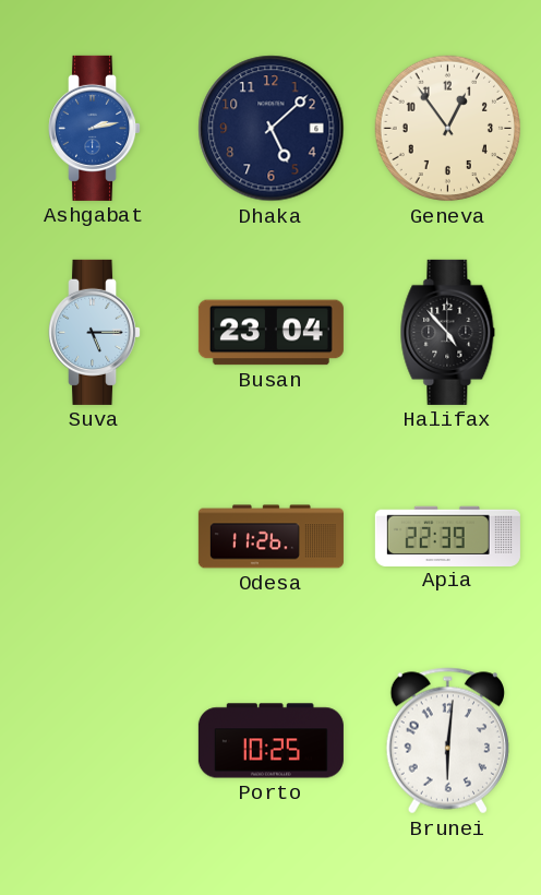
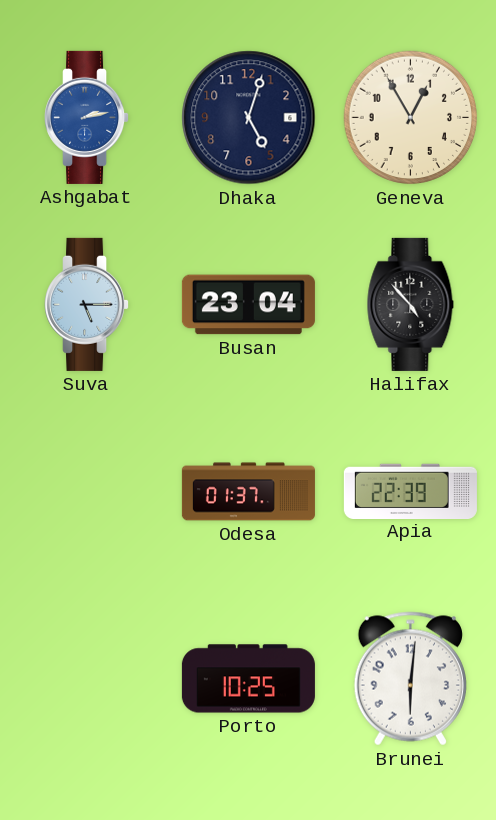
Dhaka: 5:08 -> 5:03 (249, 118)
Geneva: 12:54 -> 12:55 (411, 118)
Odesa: 11:26 -> 01:37 (248, 492)
